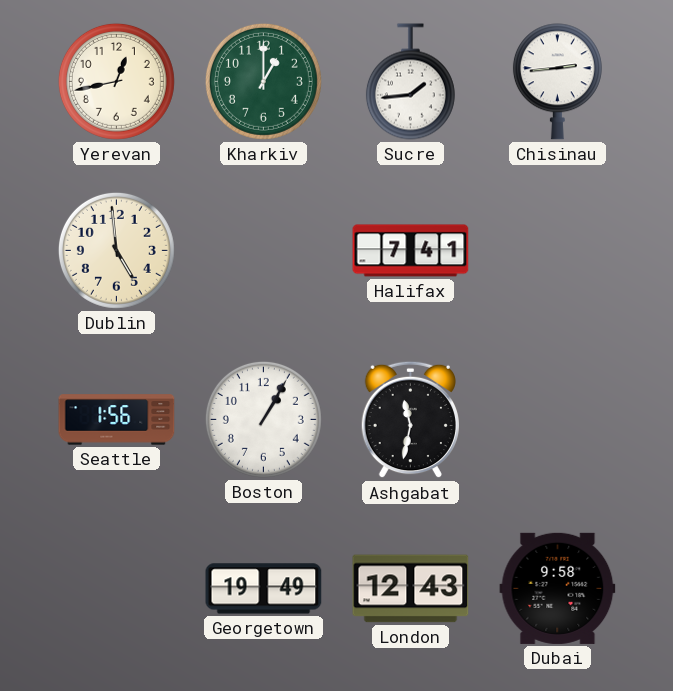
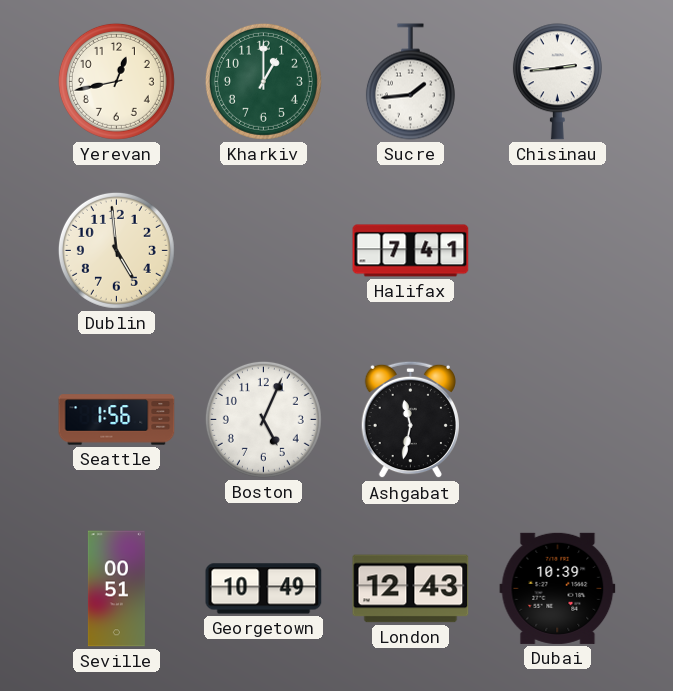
Boston: 1:05 -> 5:04 (263, 419)
Seville: none -> 00:51 (116, 589)
Georgetown: 19:49 -> 10:49 (264, 589)
Dubai: 9:58 -> 10:39 (558, 588)
